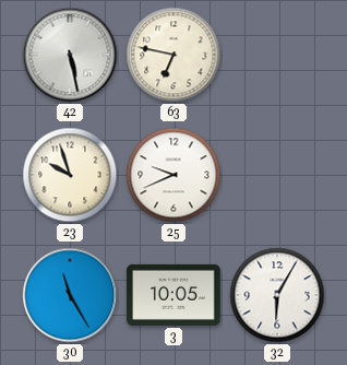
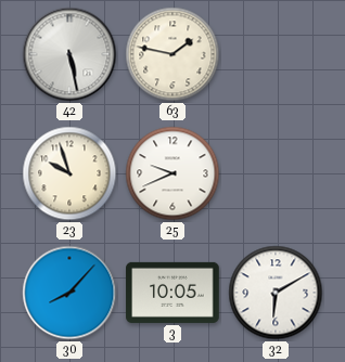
63: 6:47 -> 1:47 (173, 54)
30: 11:25 -> 8:07 (69, 293)
32: 6:05 -> 6:10 (276, 293)
